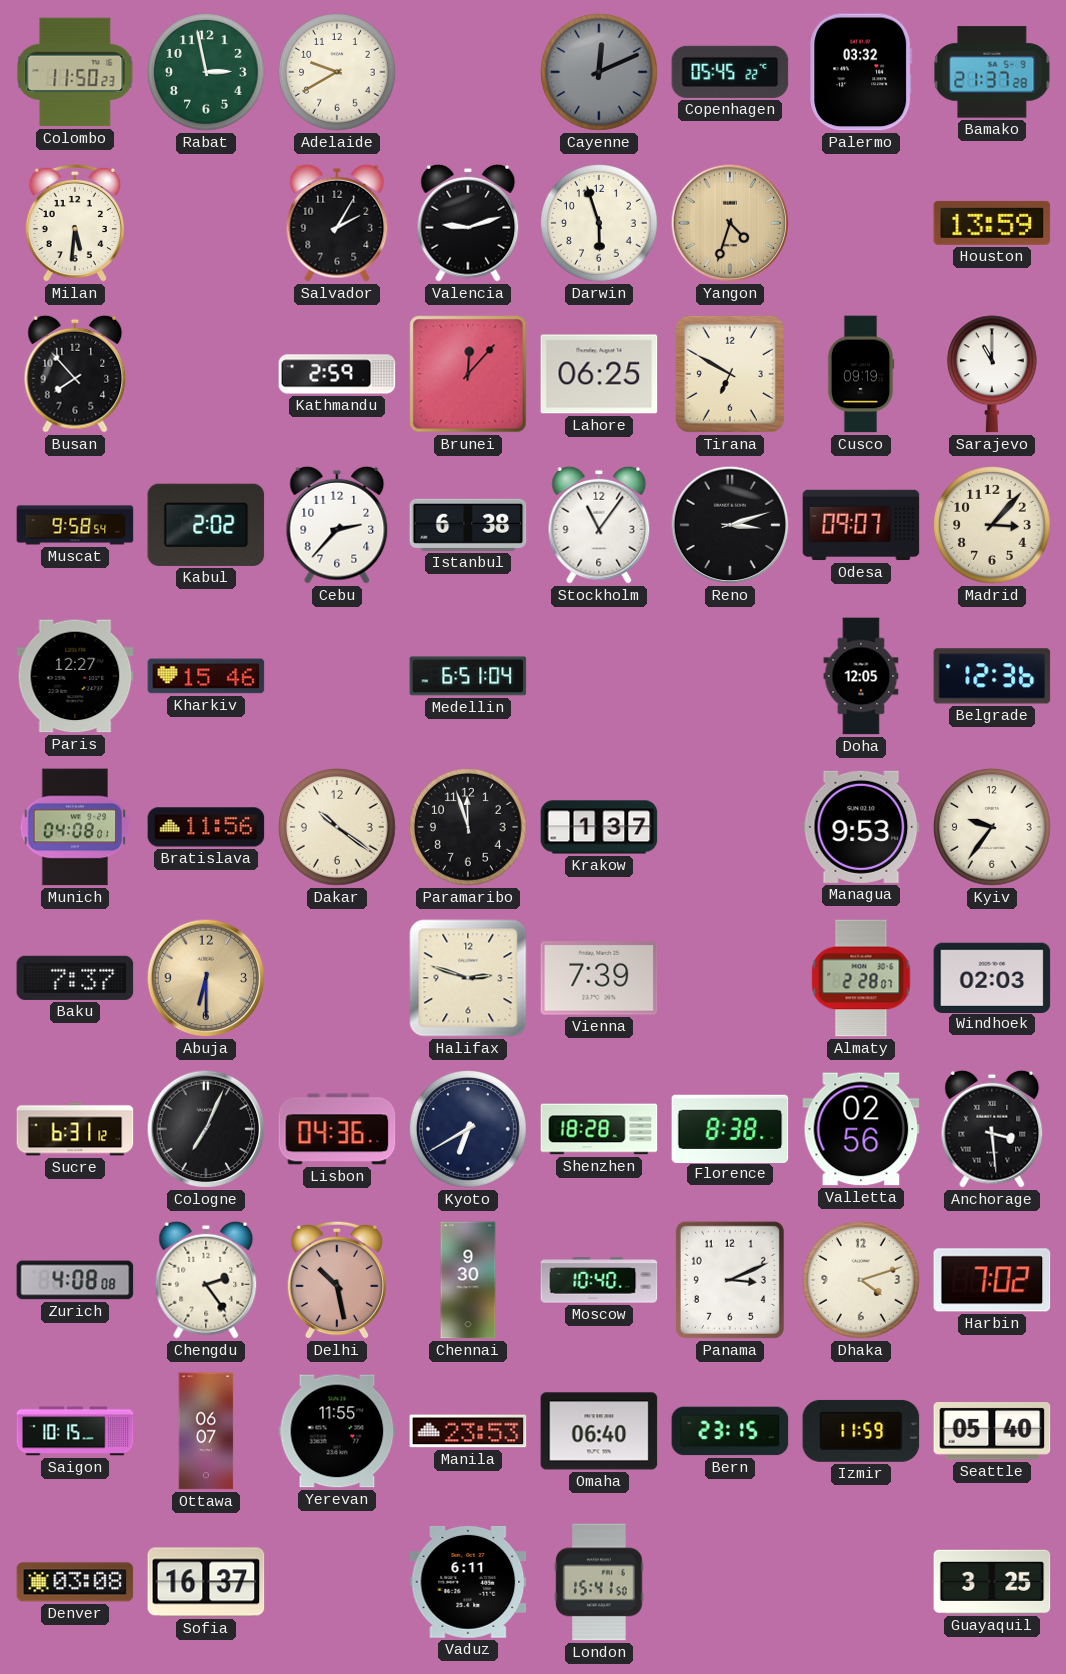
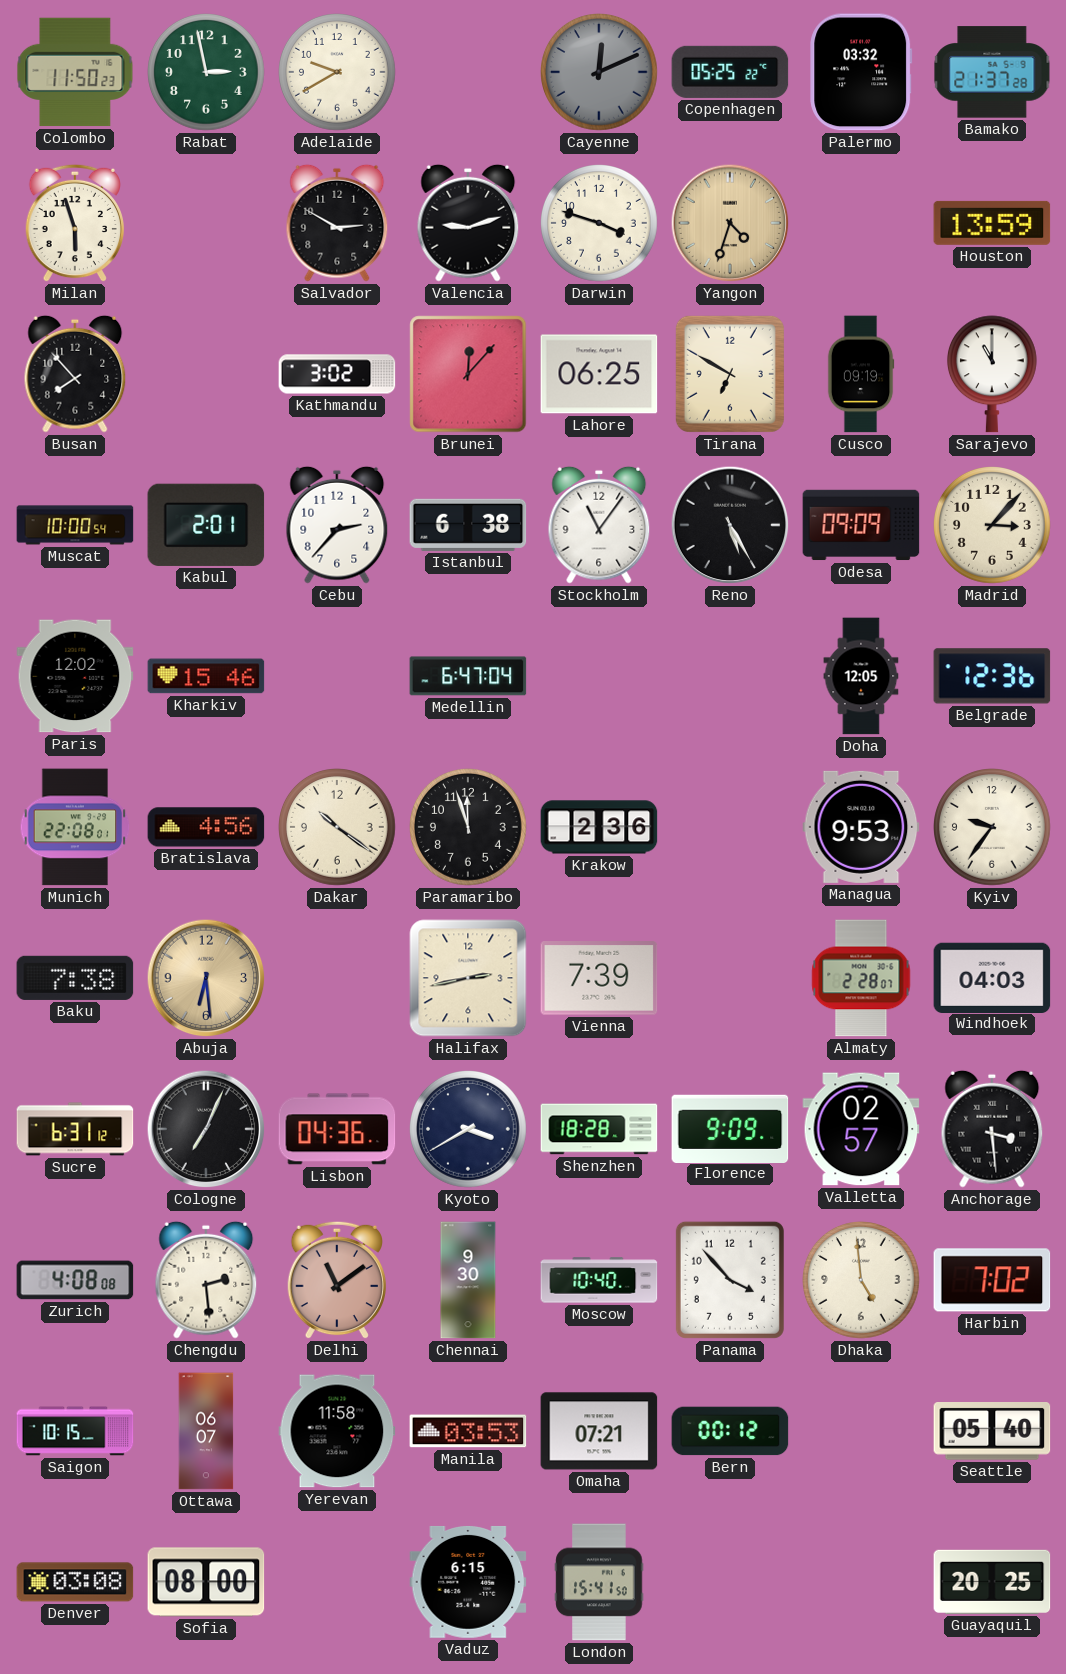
Copenhagen: 05:45 -> 05:25 (730, 72)
Milan: 5:31 -> 5:57 (75, 223)
Salvador: 2:05 -> 2:50 (337, 223)
Darwin: 5:57 -> 3:48 (600, 224)
Kathmandu: 2:59 -> 3:02 (337, 374)
Muscat: 9:58 -> 10:00 (75, 525)
Kabul: 2:02 -> 2:01 (206, 525)
Reno: 3:12 -> 5:25 (730, 525)
Odesa: 09:07 -> 09:09 (861, 525)
Paris: 12:27 -> 12:02 (75, 676)
Medellin: 6:51 -> 6:47 (468, 676)
Munich: 04:08 -> 22:08 (75, 827)
Bratislava: 11:56 -> 4:56 (206, 827)
Krakow: 1:37 -> 2:36 (599, 827)
Baku: 7:37 -> 7:38 (75, 978)
Abuja: 6:30 -> 6:29 (206, 978)
Halifax: 2:48 -> 2:43 (468, 978)
Windhoek: 02:03 -> 04:03 (992, 977)
Kyoto: 6:40 -> 3:40 (469, 1130)
Florence: 8:38 -> 9:09 (730, 1128)
Valletta: 02:56 -> 02:57 (861, 1129)
Chengdu: 2:24 -> 2:29 (206, 1280)
Delhi: 10:28 -> 11:09 (337, 1280)
Panama: 3:11 -> 3:53 (730, 1280)
Dhaka: 4:12 -> 4:59 (862, 1281)
Yerevan: 11:55 -> 11:58 (337, 1431)
Manila: 23:53 -> 03:53 (468, 1431)
Omaha: 06:40 -> 07:21 (599, 1431)
Bern: 23:15 -> 00:12 (730, 1431)
Izmir: 11:59 -> none (861, 1431)
Sofia: 16:37 -> 08:00 (206, 1582)
Vaduz: 6:11 -> 6:15 (468, 1582)
Guayaquil: 3:25 -> 20:25 (992, 1582)
